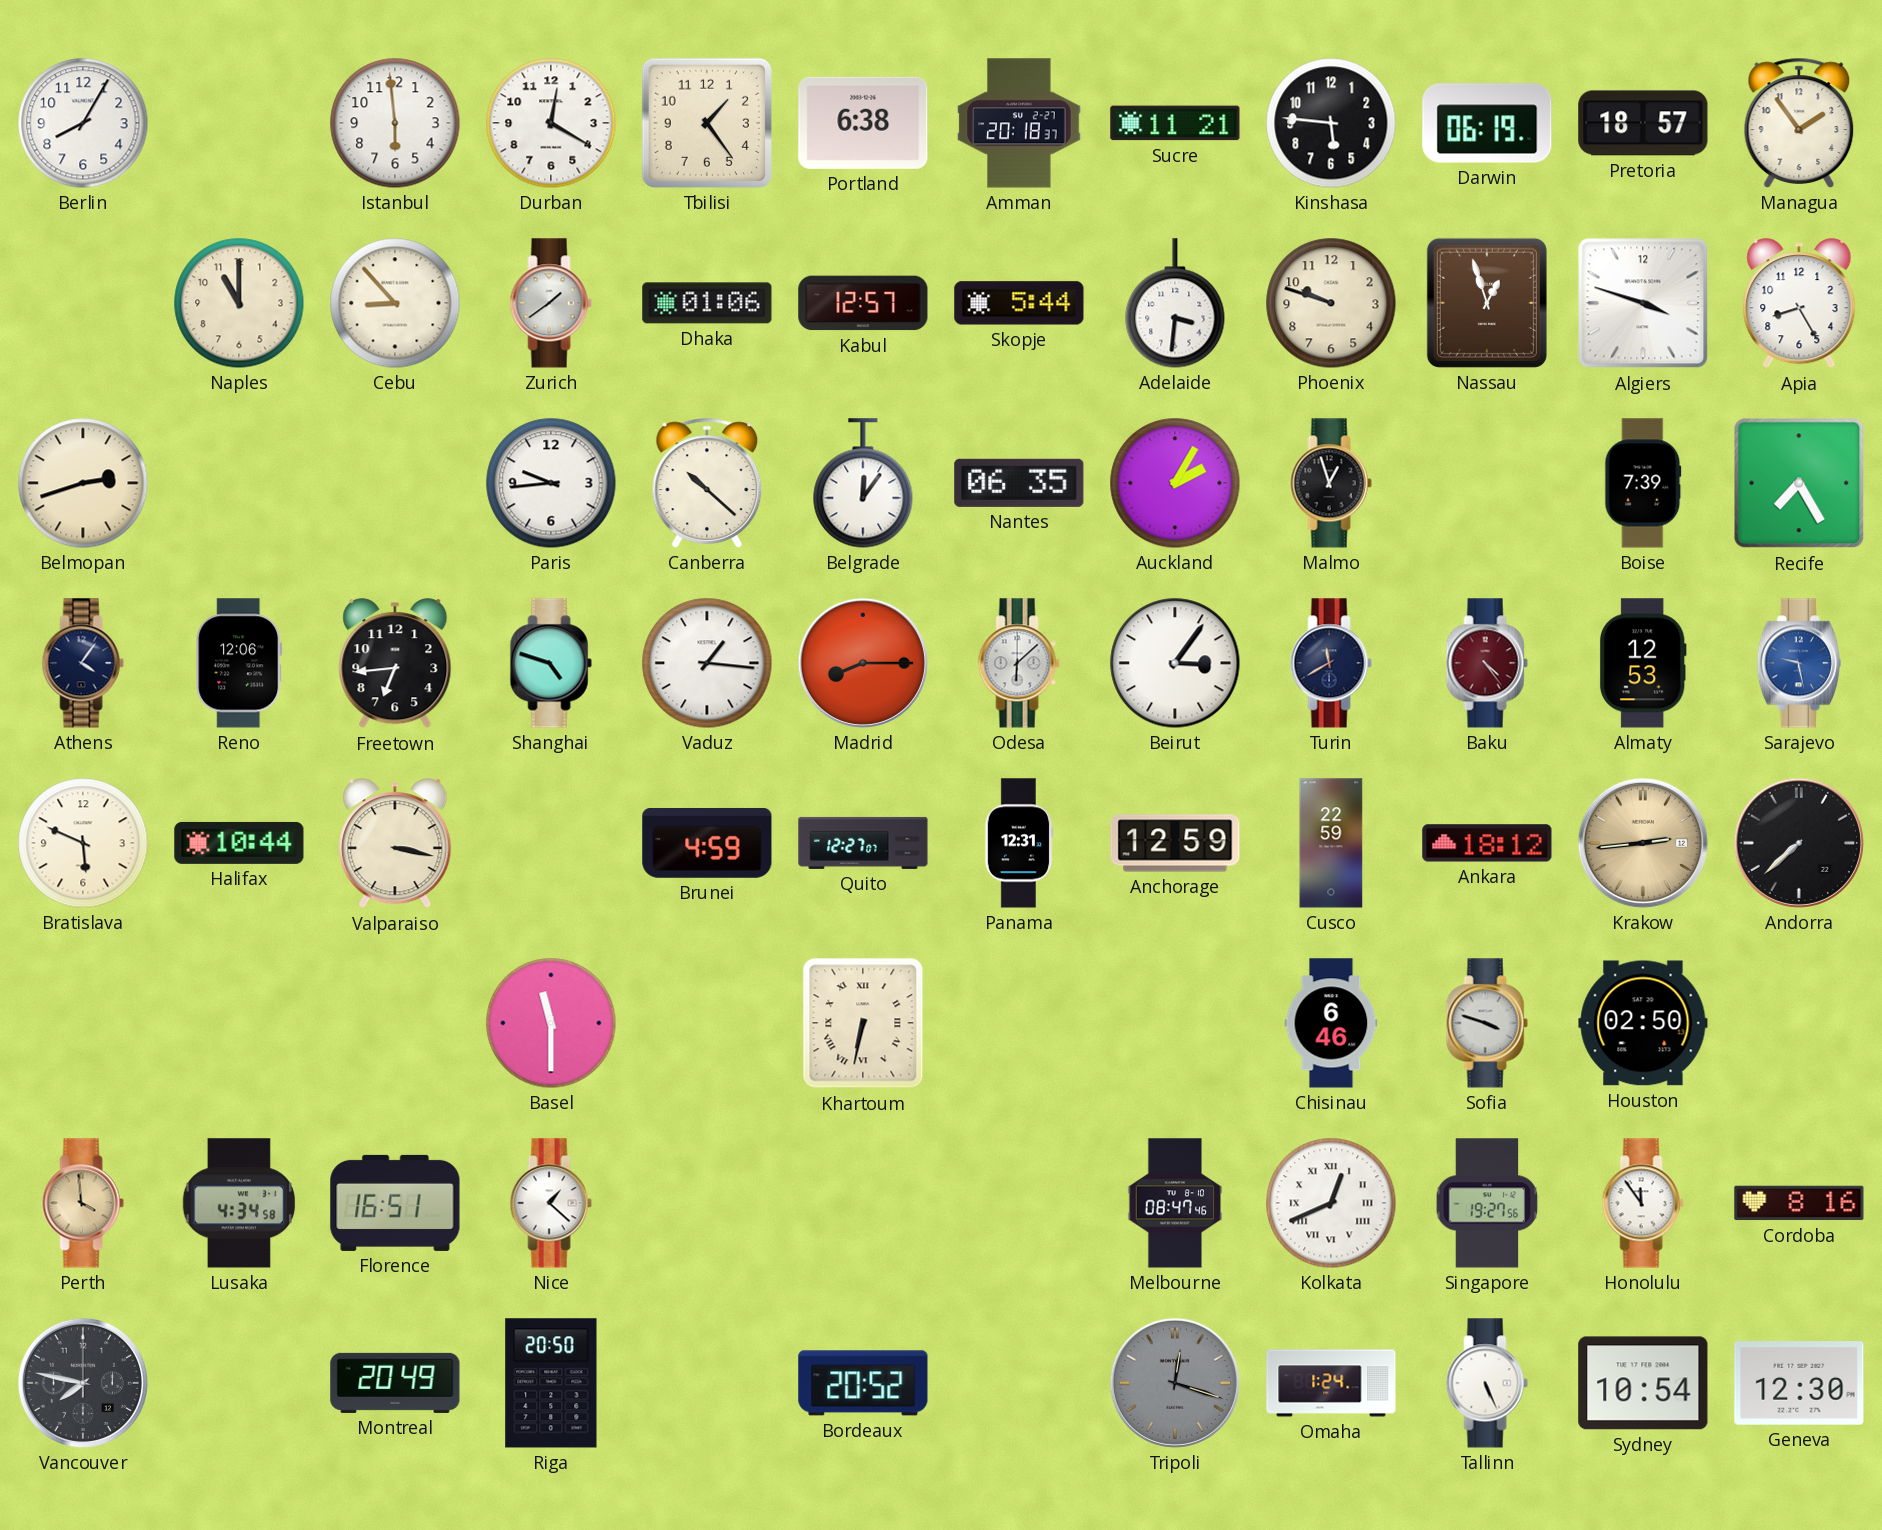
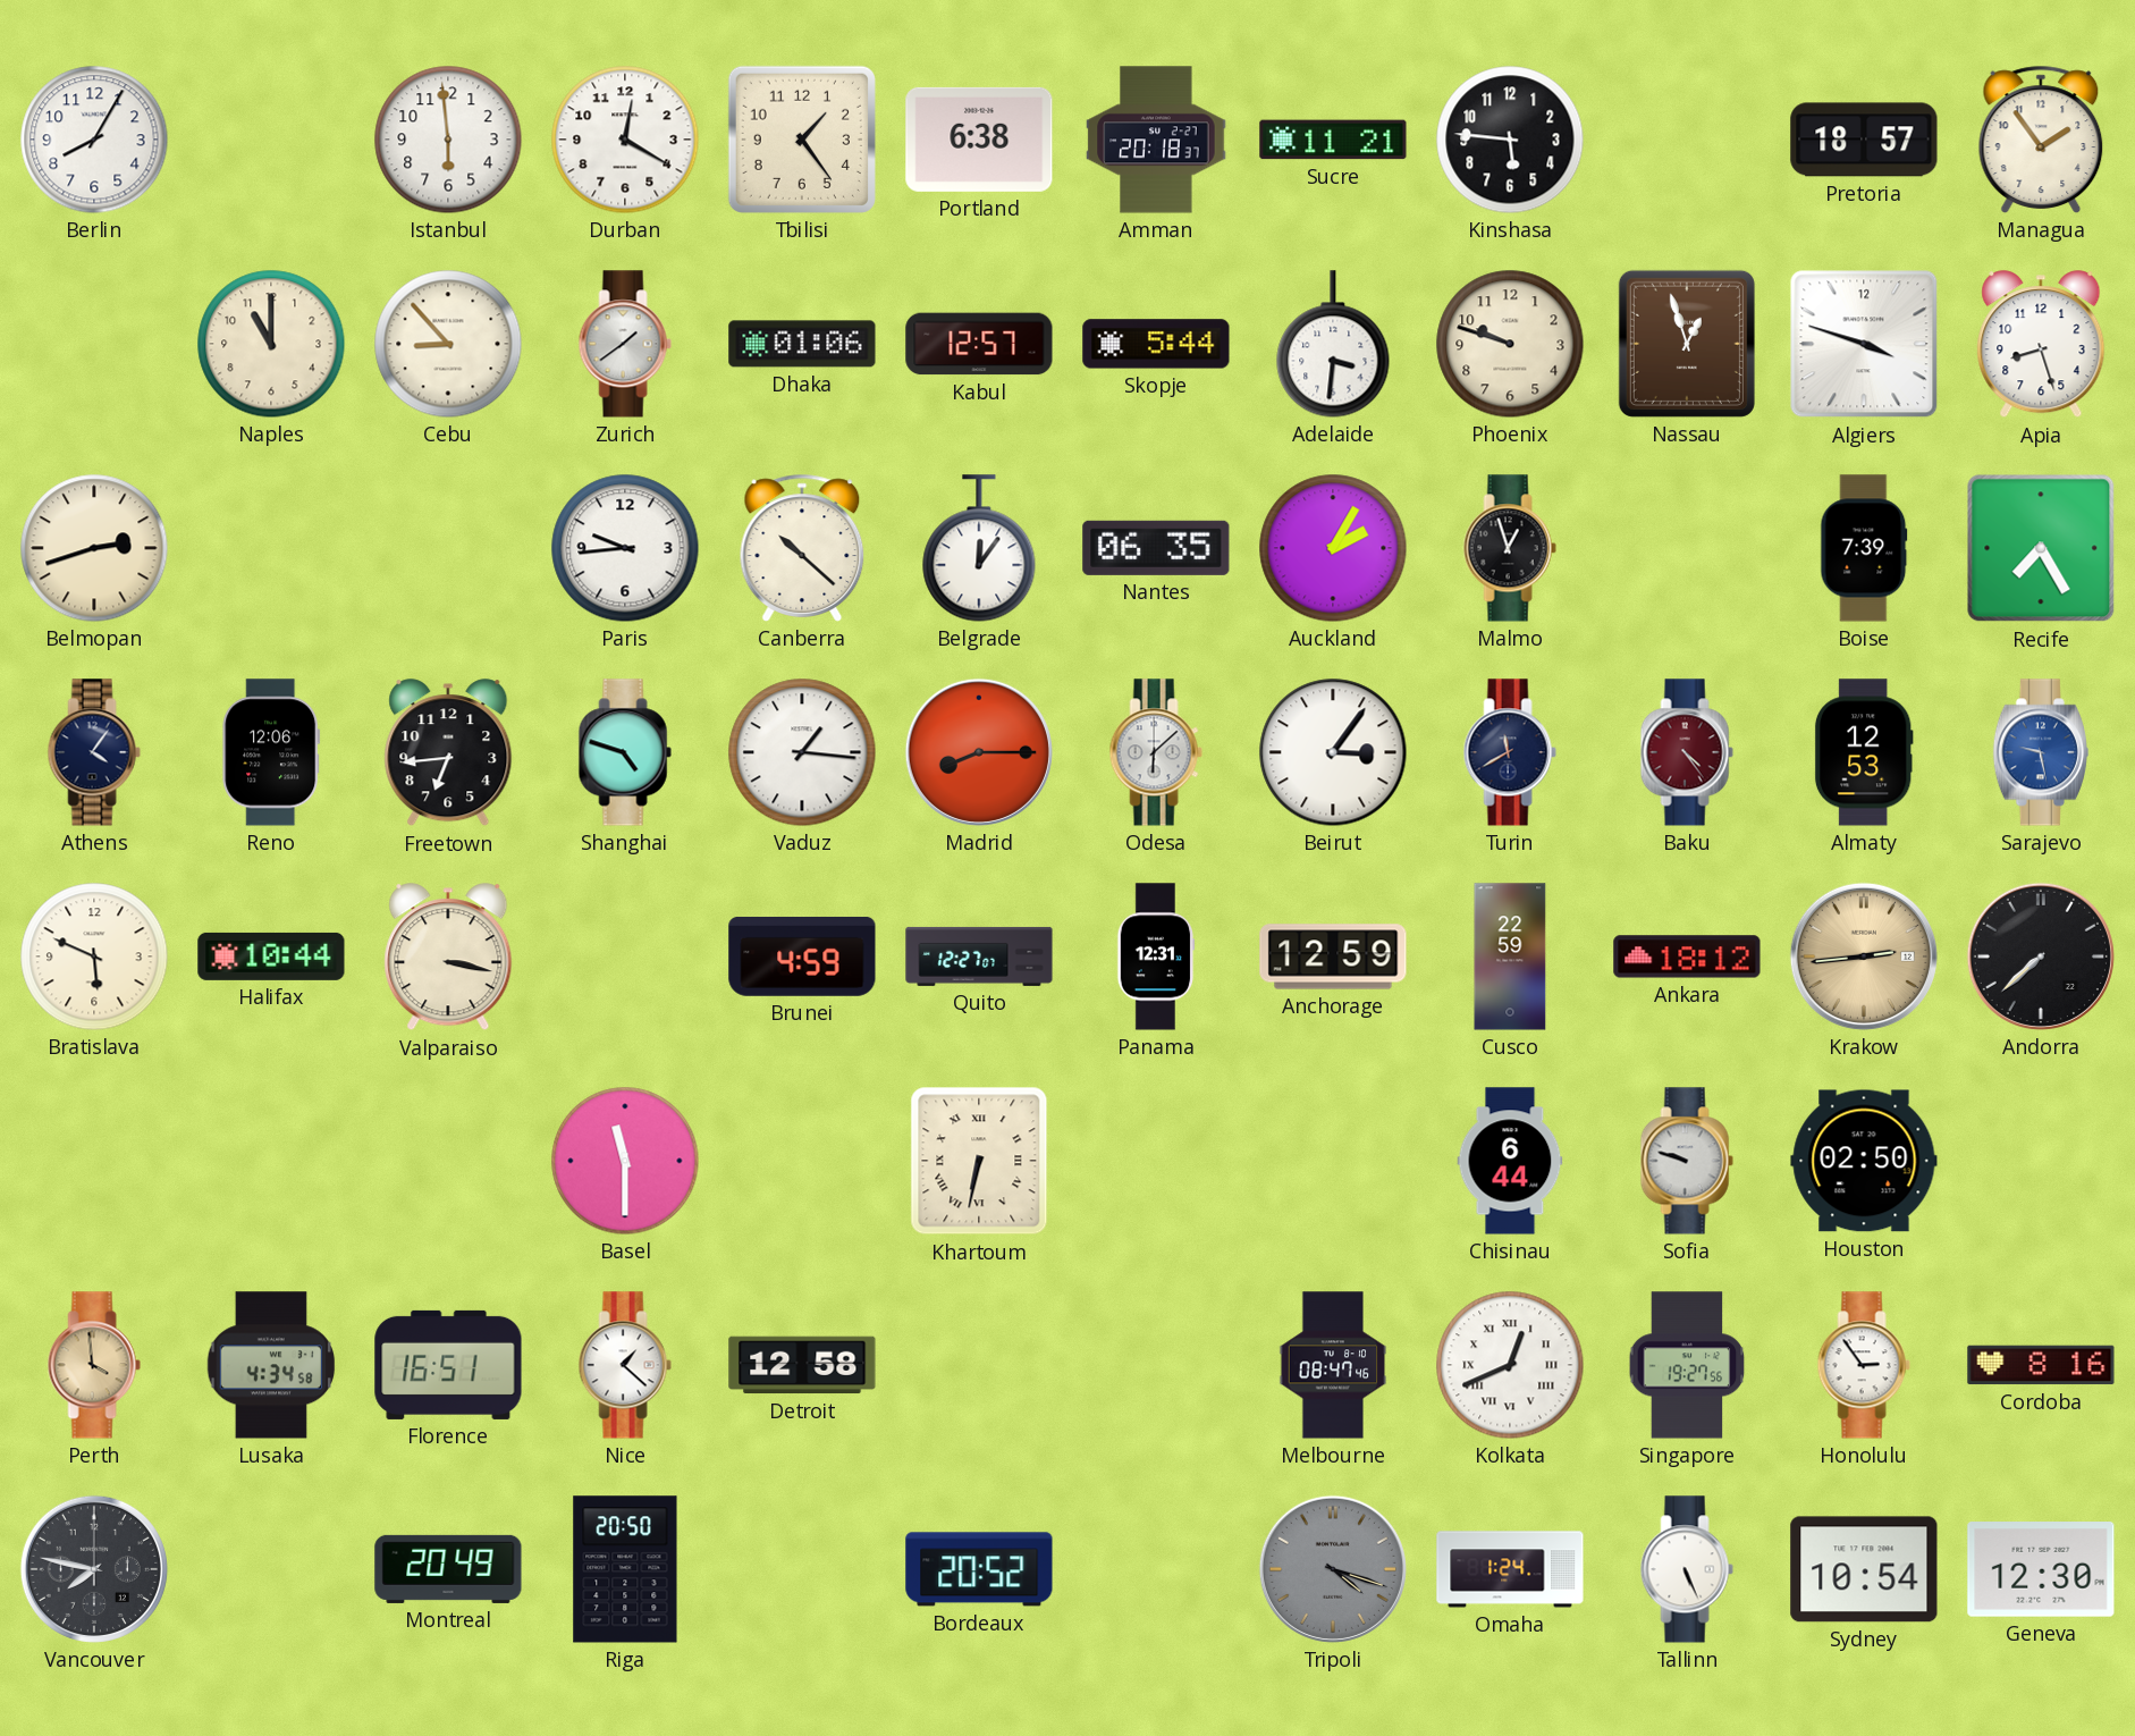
Darwin: 06:19 -> none (1487, 123)
Apia: 8:25 -> 8:27 (2041, 345)
Chisinau: 6:46 -> 6:44 (1510, 1161)
Sofia: 3:48 -> 9:48 (1687, 1161)
Detroit: none -> 12:58 (802, 1365)
Honolulu: 11:54 -> 2:54 (1864, 1365)
Tripoli: 12:18 -> 4:18 (1333, 1569)
